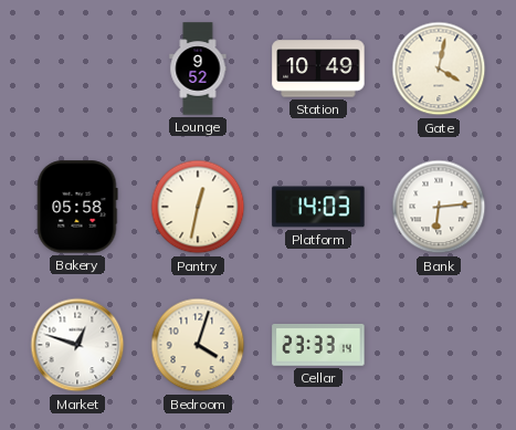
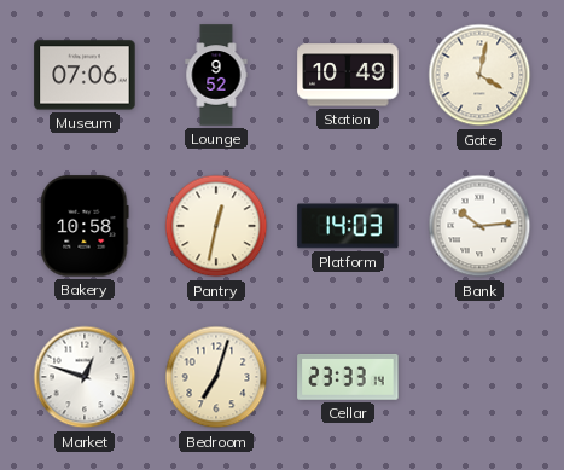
Museum: none -> 07:06 (85, 75)
Bakery: 05:58 -> 10:58 (85, 226)
Bank: 6:14 -> 10:14 (479, 226)
Bedroom: 4:03 -> 7:03 (216, 377)
